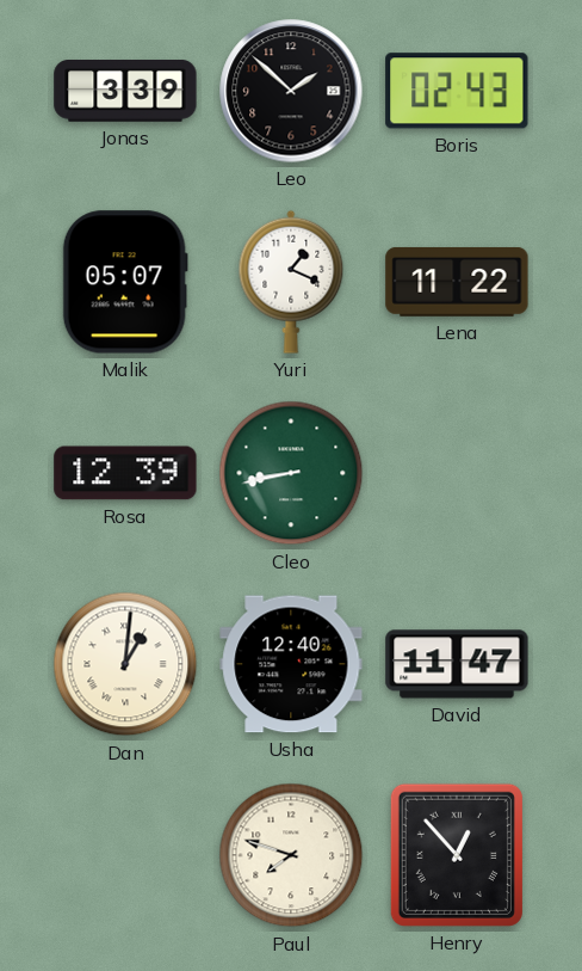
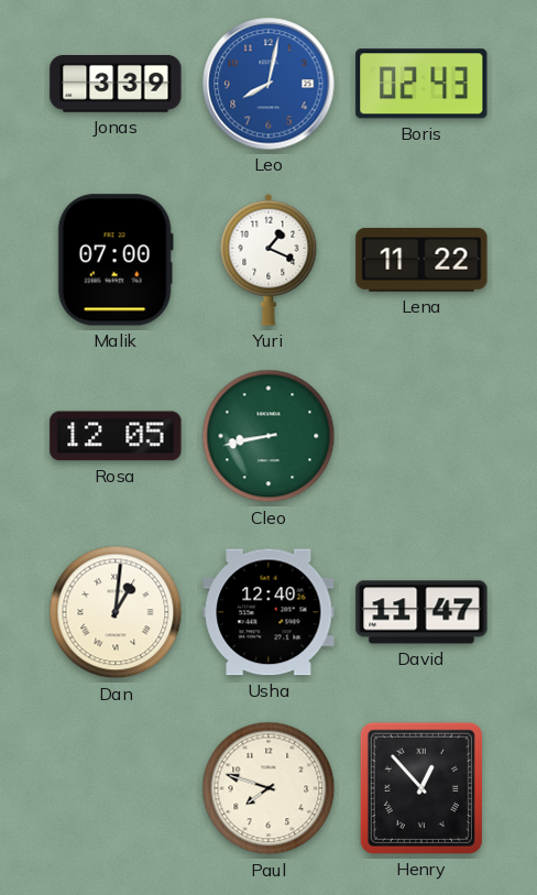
Leo: 1:52 -> 8:02 (268, 84)
Leo dial: black -> blue (268, 84)
Malik: 05:07 -> 07:00 (116, 260)
Rosa: 12:39 -> 12:05 (116, 436)
